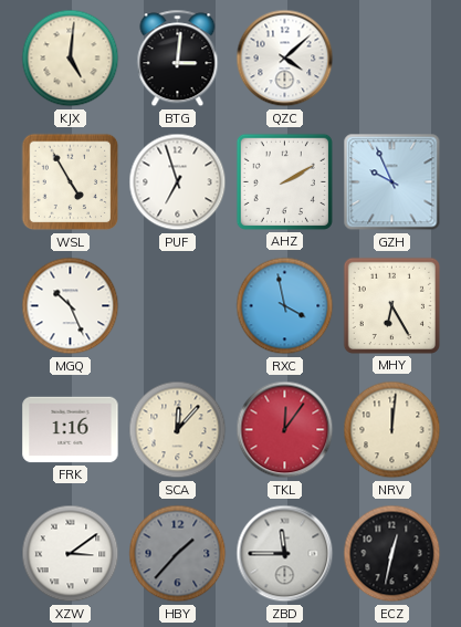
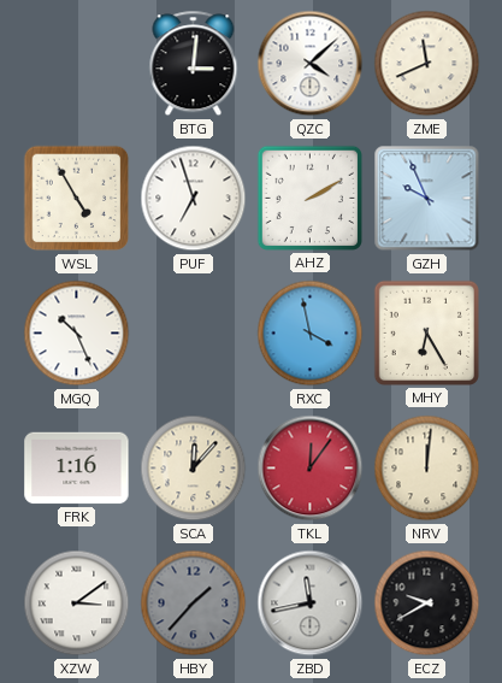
KJX: 5:01 -> none (71, 59)
ZME: none -> 11:41 (427, 64)
ZBD: 11:45 -> 11:43 (311, 603)
ECZ: 12:32 -> 9:40 (427, 603)
